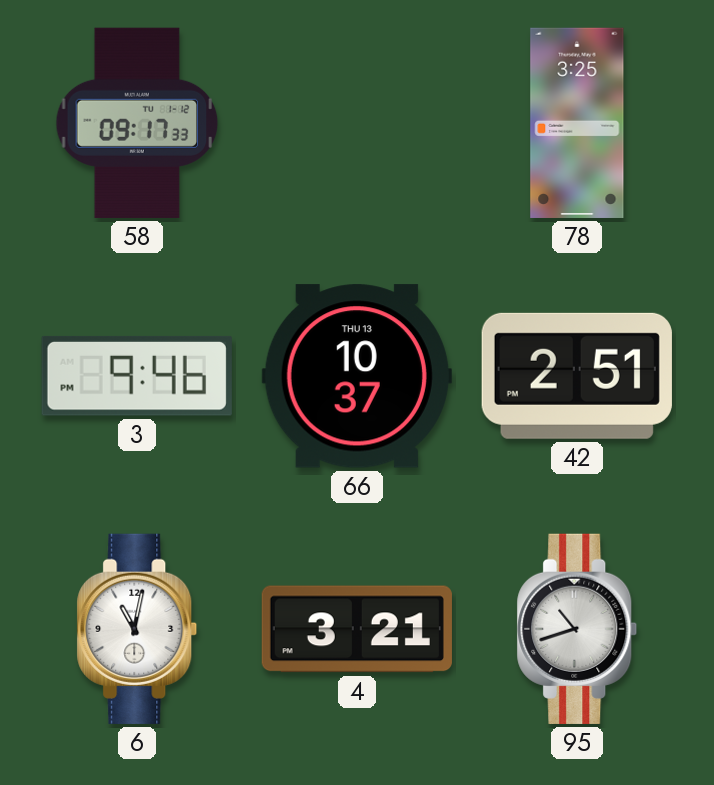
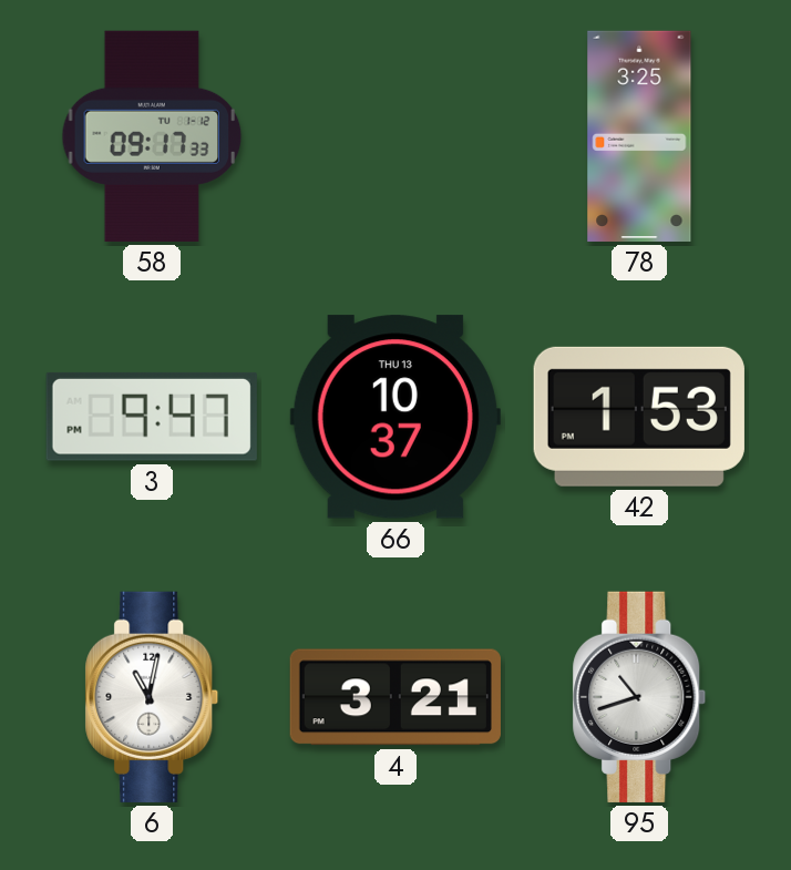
3: 9:46 -> 9:47 (152, 417)
42: 2:51 -> 1:53 (639, 417)
